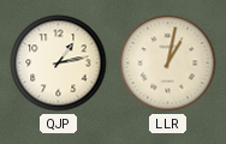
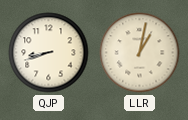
QJP: 1:13 -> 8:42 (49, 53)
